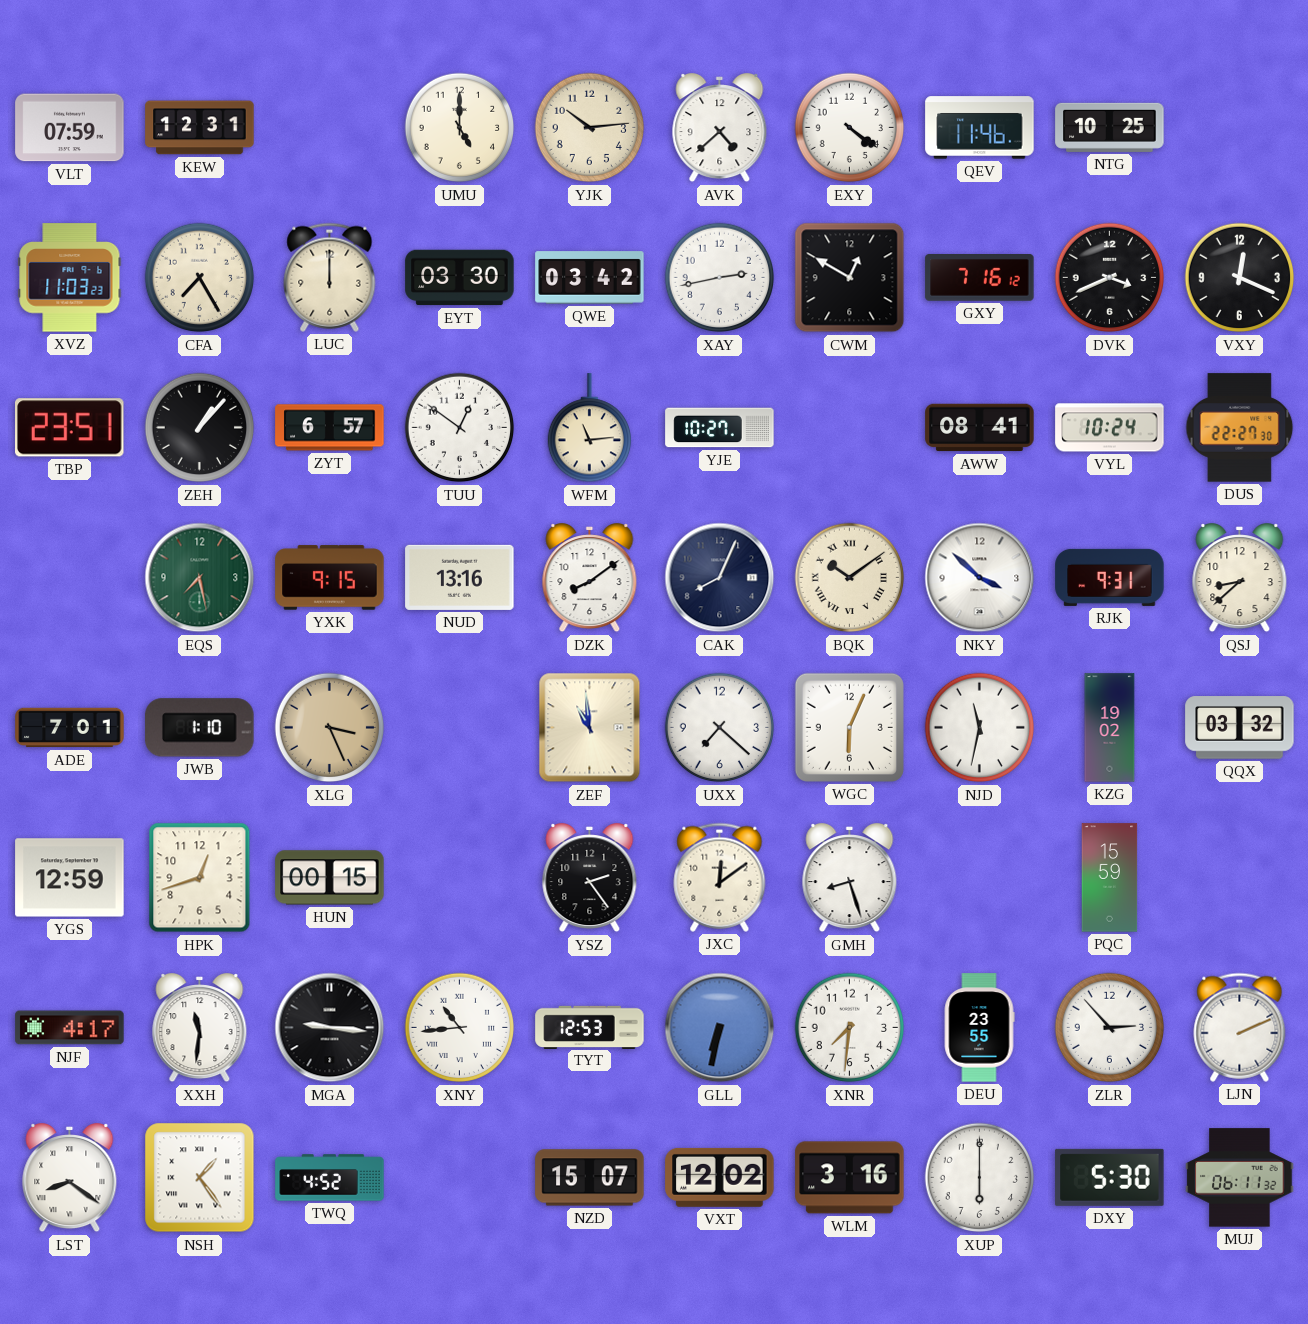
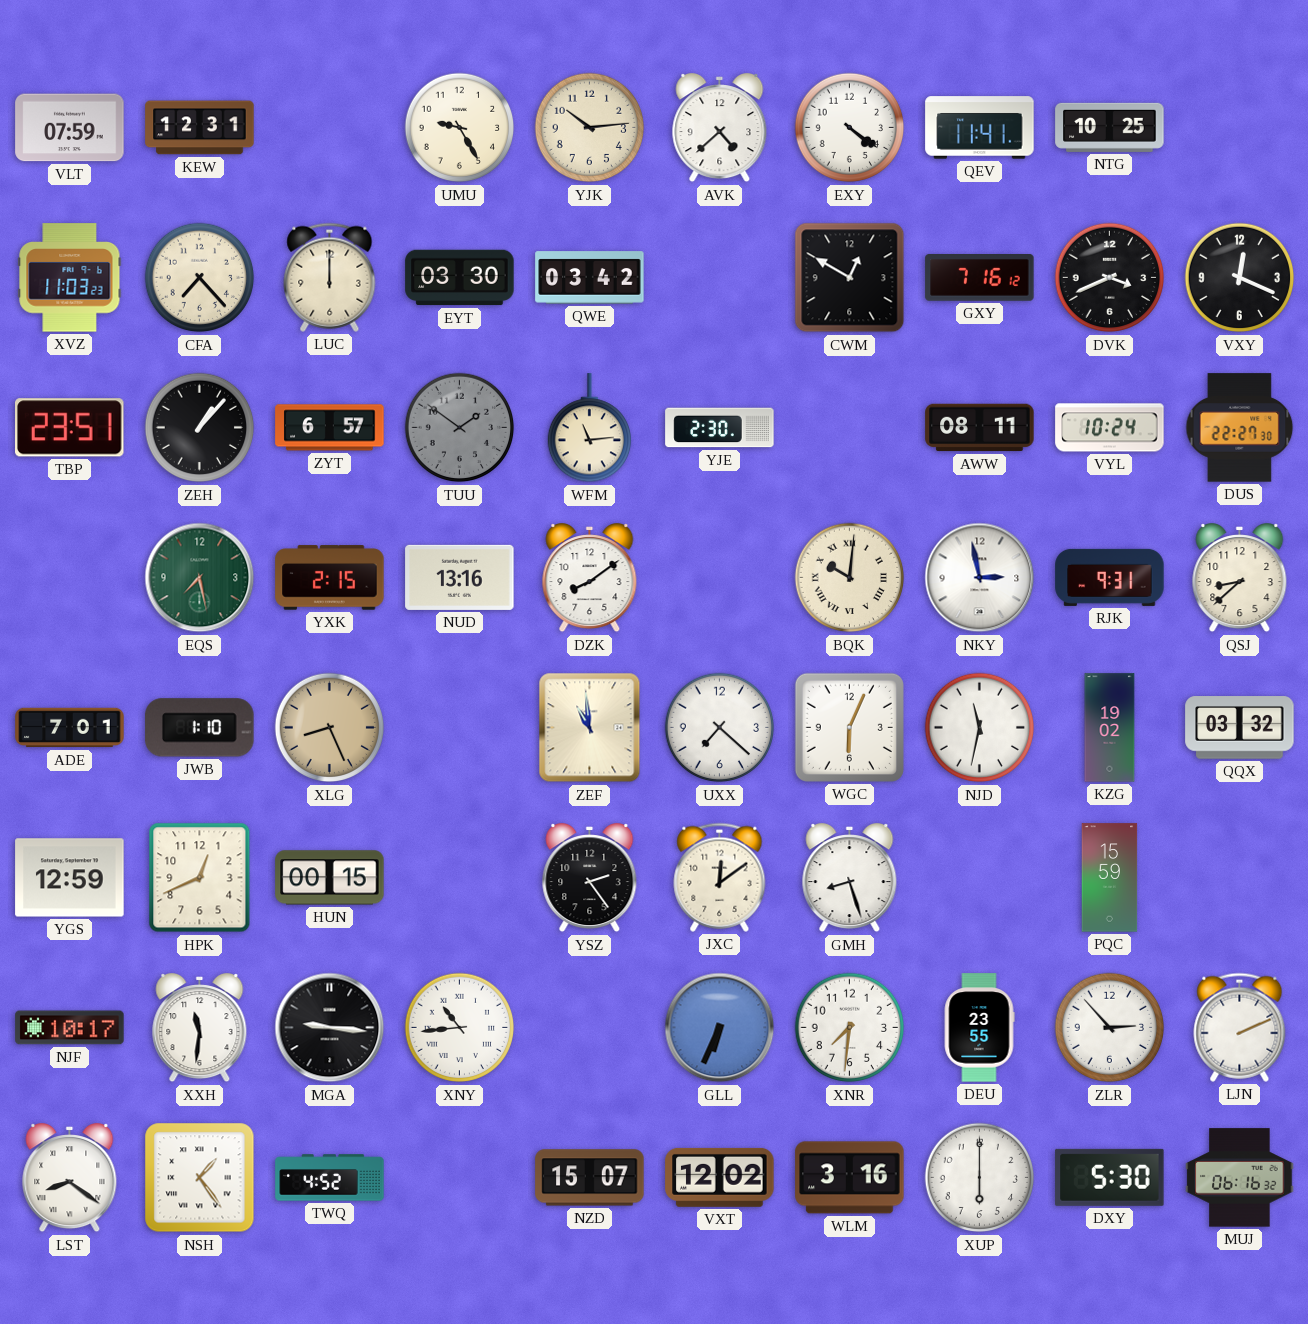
UMU: 5:00 -> 9:25 (460, 128)
QEV: 11:46 -> 11:41 (980, 128)
CFA: 7:25 -> 7:23 (200, 278)
XAY: 2:43 -> none (720, 278)
TUU: 12:51 -> 1:51 (460, 428)
TUU dial: white -> grey (460, 428)
YJE: 10:27 -> 2:30 (720, 428)
AWW: 08:41 -> 08:11 (980, 428)
YXK: 9:15 -> 2:15 (330, 578)
CAK: 8:04 -> none (720, 578)
BQK: 10:09 -> 10:01 (850, 578)
NKY: 3:52 -> 2:58 (980, 578)
XLG: 3:26 -> 8:26 (330, 728)
HPK: 12:42 -> 12:41 (200, 878)
NJF: 4:17 -> 10:17 (70, 1028)
TYT: 12:53 -> none (590, 1027)
GLL: 6:32 -> 6:34 (720, 1028)
MUJ: 06:11 -> 06:16 (1240, 1178)
